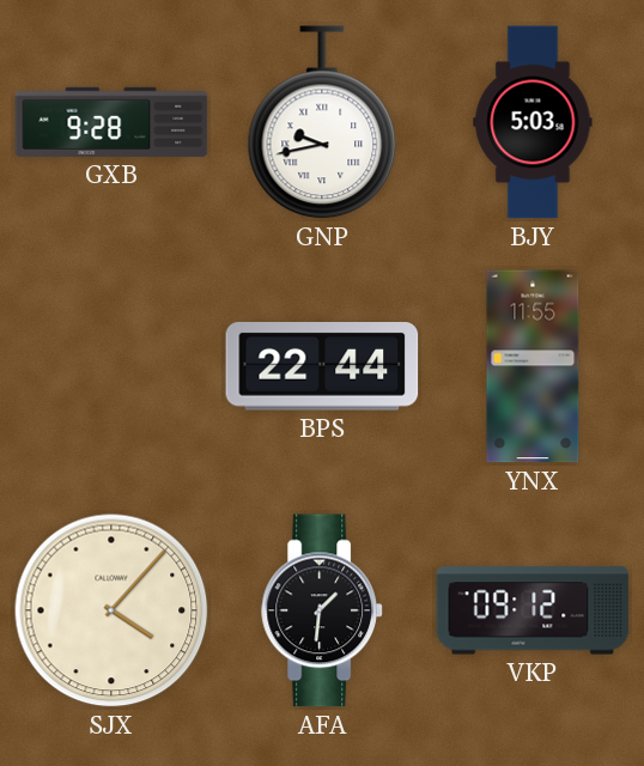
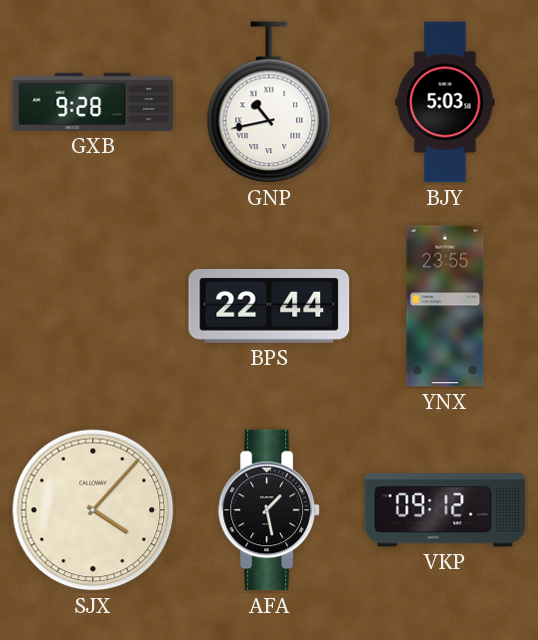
GNP: 9:43 -> 10:43 (269, 102)
YNX: 11:55 -> 23:55 (445, 306)
AFA: 1:31 -> 1:28 (269, 510)
